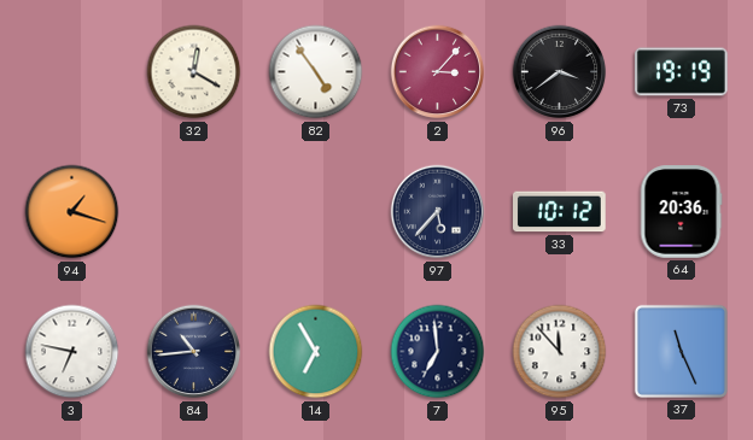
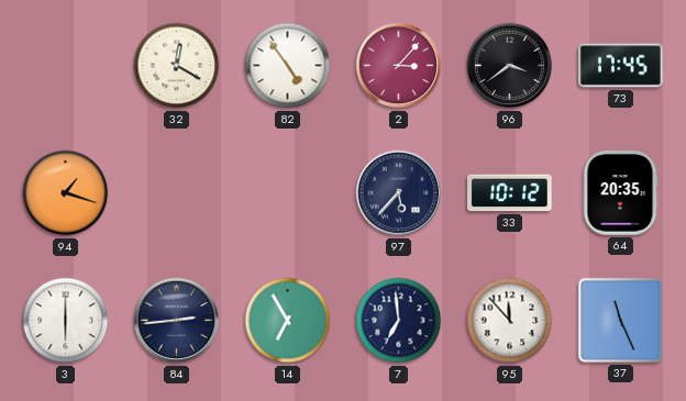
73: 19:19 -> 17:45 (621, 66)
64: 20:36 -> 20:35 (620, 193)
3: 6:47 -> 6:00 (66, 321)
84: 10:44 -> 2:44 (177, 321)
